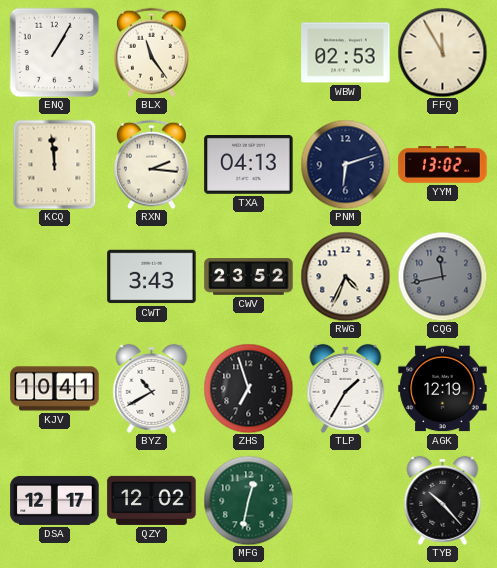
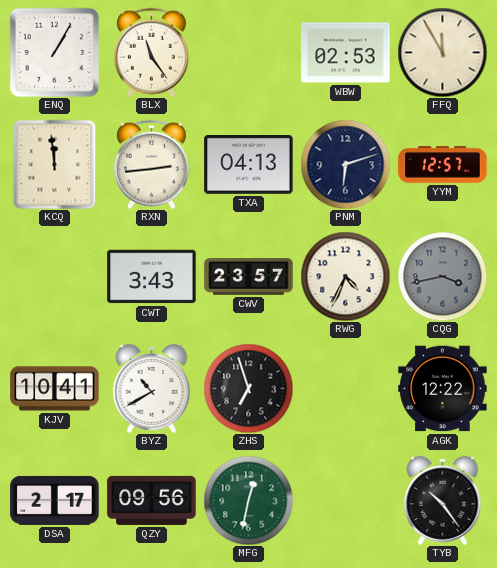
RXN: 2:16 -> 2:44 (151, 164)
YYM: 13:02 -> 12:57 (443, 165)
CWV: 23:52 -> 23:57 (249, 277)
CQG: 11:43 -> 3:43 (442, 276)
TLP: 1:35 -> none (346, 388)
AGK: 12:19 -> 12:22 (443, 389)
DSA: 12:17 -> 2:17 (55, 500)
QZY: 12:02 -> 09:56 (152, 500)
TYB: 10:23 -> 10:24 (443, 500)
